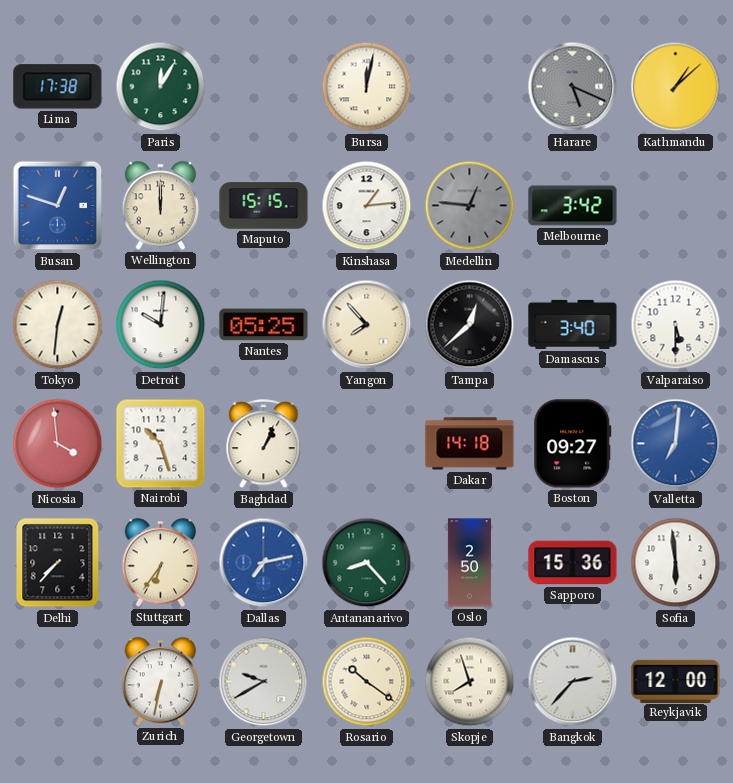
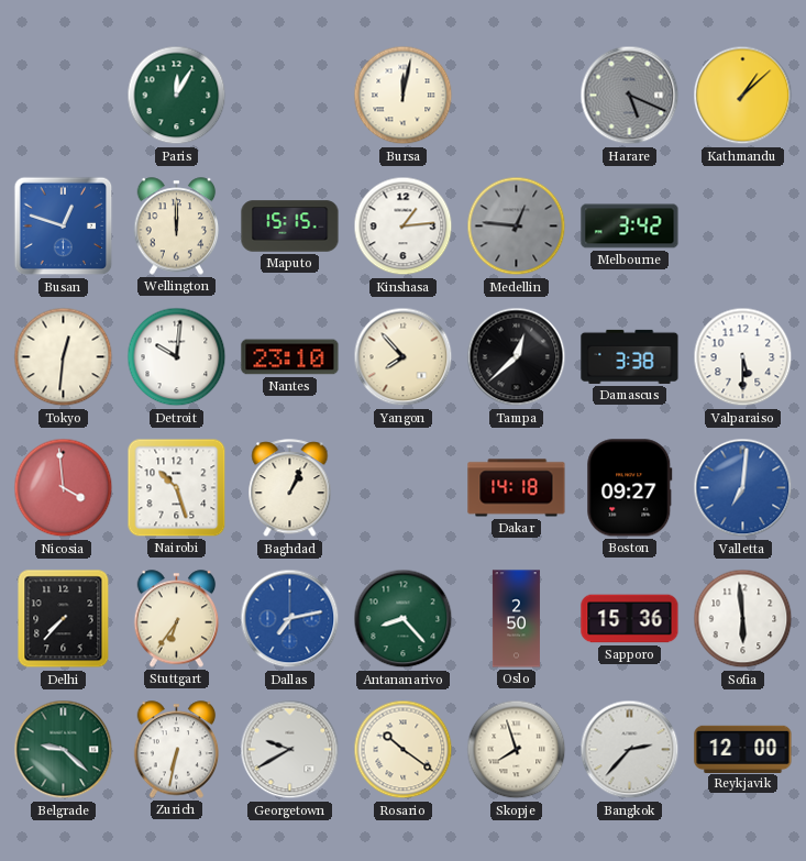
Lima: 17:38 -> none (58, 87)
Nantes: 05:25 -> 23:10 (290, 357)
Damascus: 3:40 -> 3:38 (630, 356)
Belgrade: none -> 9:22 (64, 750)
